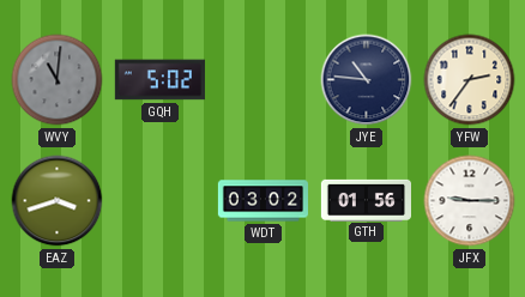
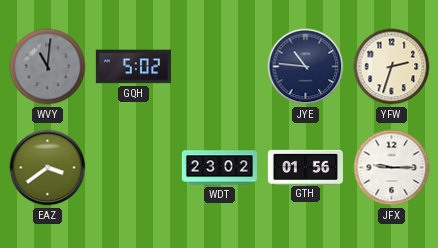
YFW: 2:36 -> 2:33 (392, 67)
EAZ: 3:42 -> 3:39 (48, 168)
WDT: 03:02 -> 23:02 (219, 168)
